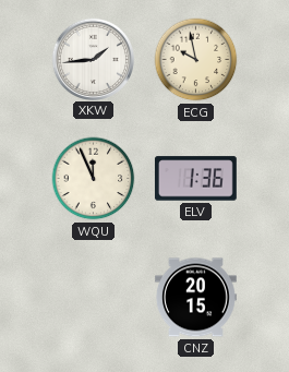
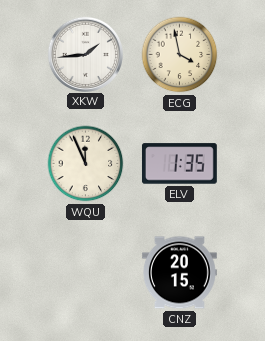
ECG: 9:58 -> 3:58 (180, 55)
ELV: 1:36 -> 1:35 (180, 164)
